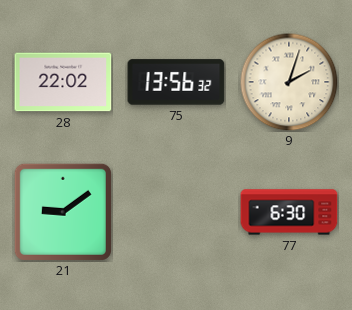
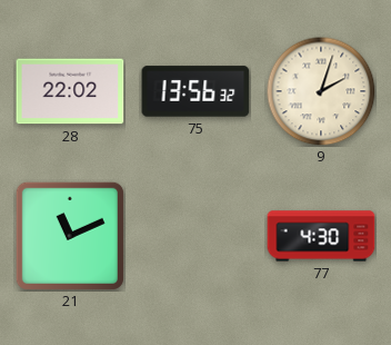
21: 9:09 -> 11:11 (70, 236)
77: 6:30 -> 4:30 (321, 236)
